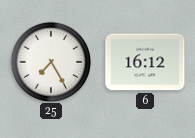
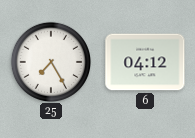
6: 16:12 -> 04:12 (145, 62)
